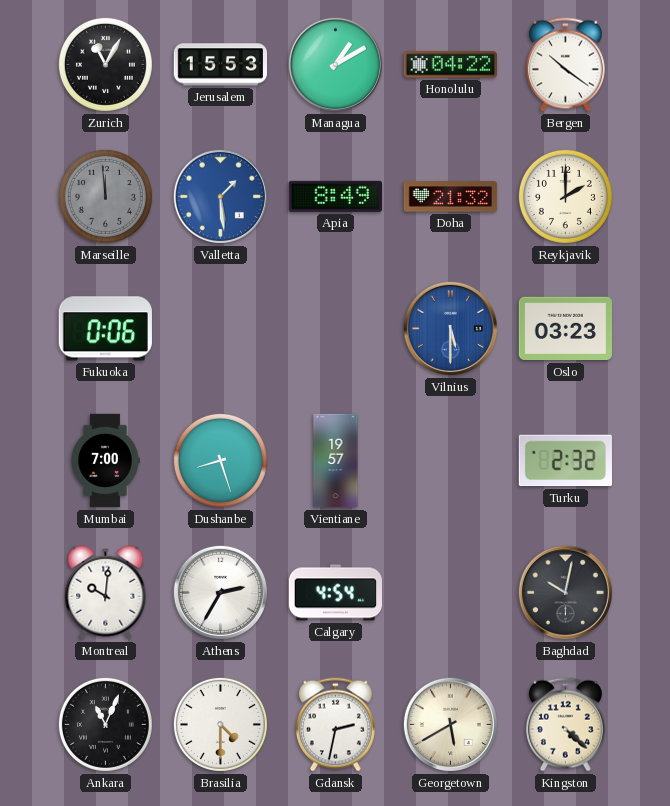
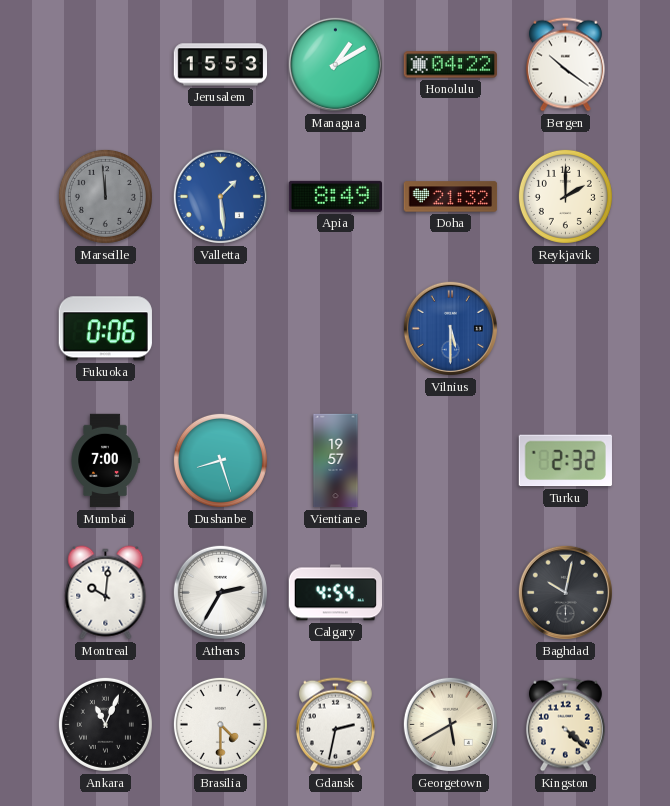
Zurich: 11:05 -> none (105, 64)
Oslo: 03:23 -> none (565, 329)
